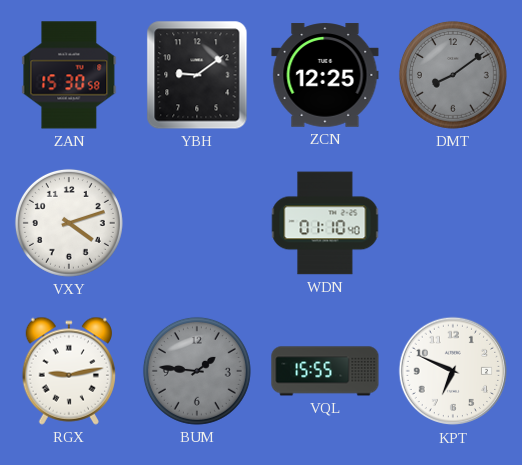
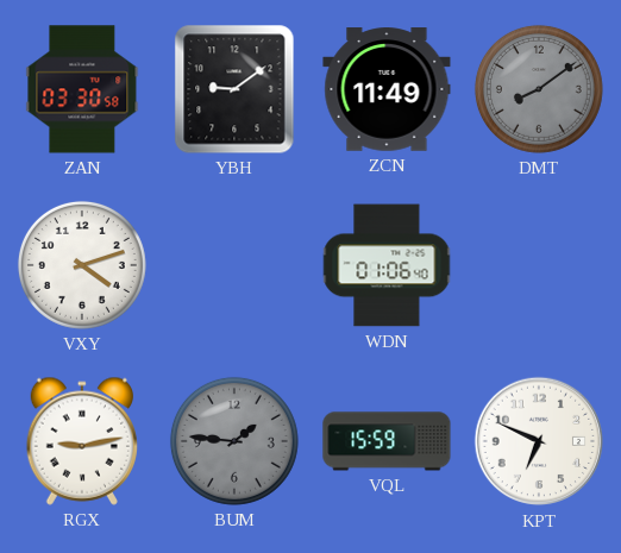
ZAN: 15:30 -> 03:30 (82, 89)
ZCN: 12:25 -> 11:49 (387, 89)
WDN: 01:10 -> 01:06 (387, 265)
VQL: 15:55 -> 15:59 (387, 441)
